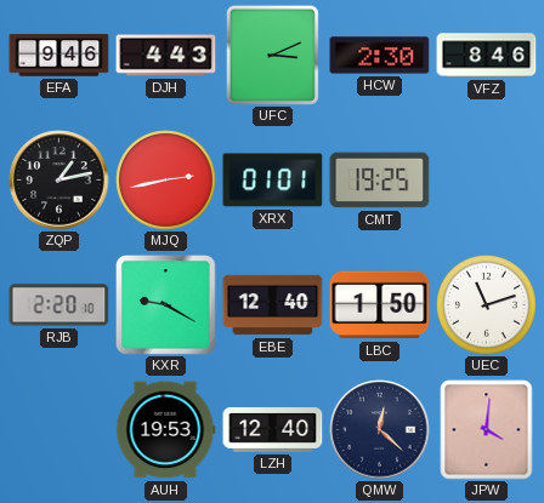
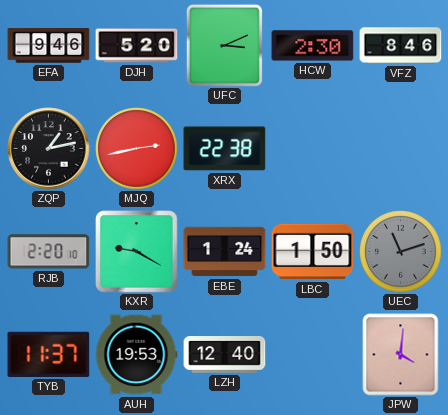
DJH: 4:43 -> 5:20 (137, 46)
XRX: 01:01 -> 22:38 (225, 149)
CMT: 19:25 -> none (380, 181)
EBE: 12:40 -> 1:24 (225, 252)
UEC dial: white -> grey (401, 252)
TYB: none -> 11:37 (49, 354)
QMW: 12:22 -> none (380, 430)
